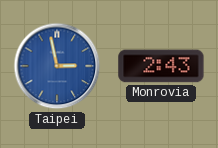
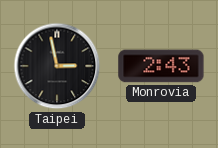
Taipei dial: blue -> black (57, 66)
